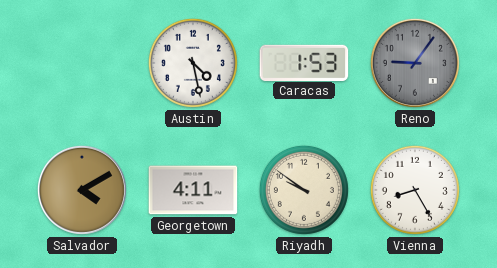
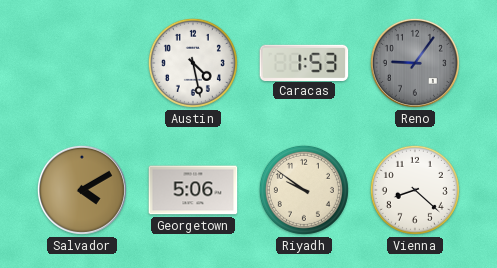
Georgetown: 4:11 -> 5:06 (193, 190)
Vienna: 8:25 -> 8:22 (415, 190)
